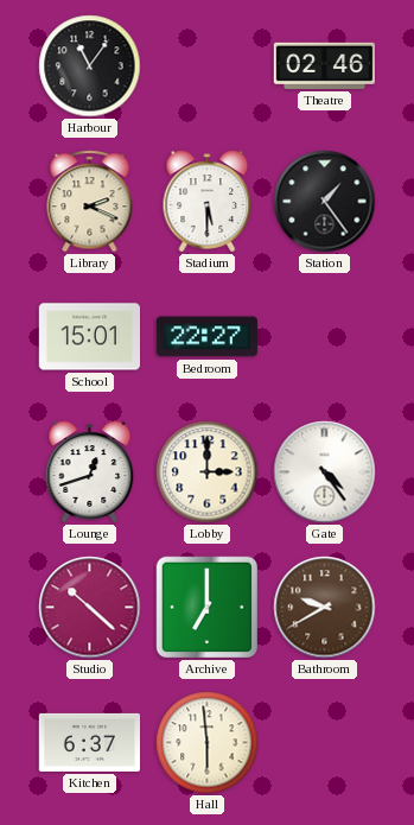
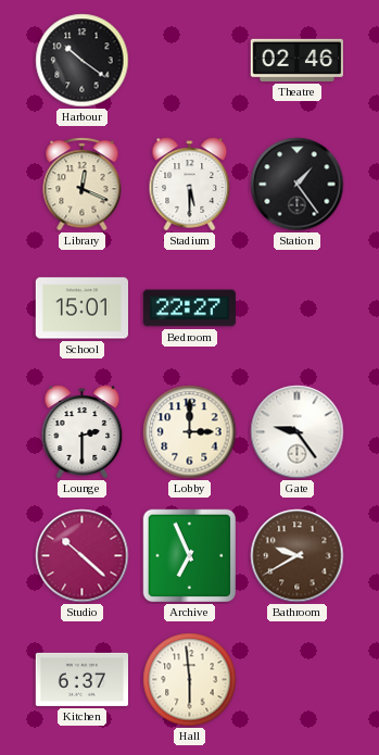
Harbour: 11:06 -> 10:21 (83, 61)
Library: 2:19 -> 12:19 (83, 185)
Lounge: 12:42 -> 2:30 (83, 432)
Gate: 4:24 -> 9:24 (298, 432)
Archive: 7:00 -> 6:56 (190, 556)
